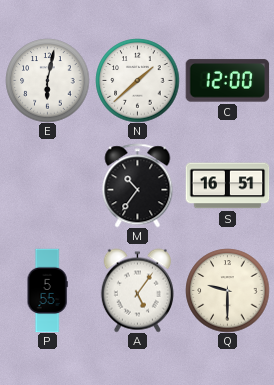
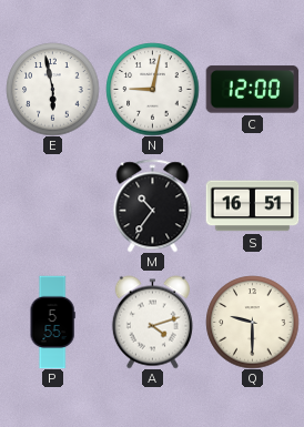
E: 6:02 -> 5:58 (52, 89)
N: 1:38 -> 9:02 (152, 89)
A: 5:06 -> 4:12 (152, 322)
